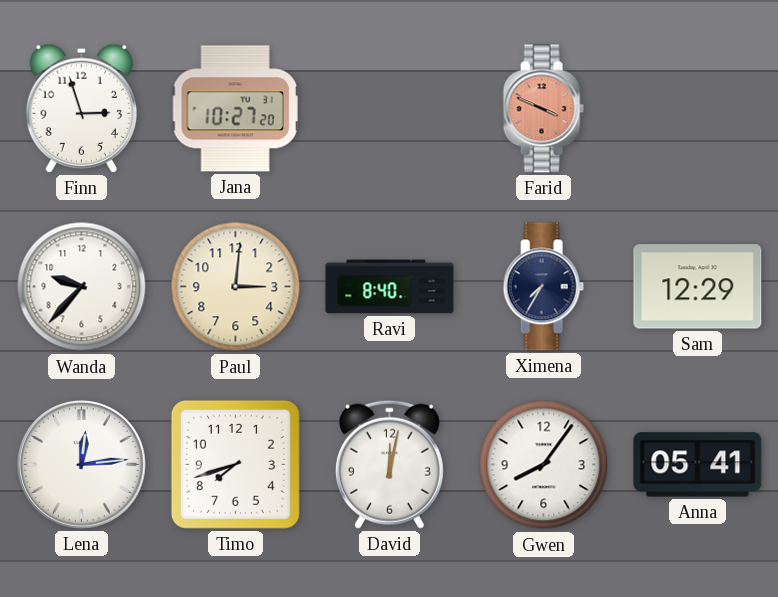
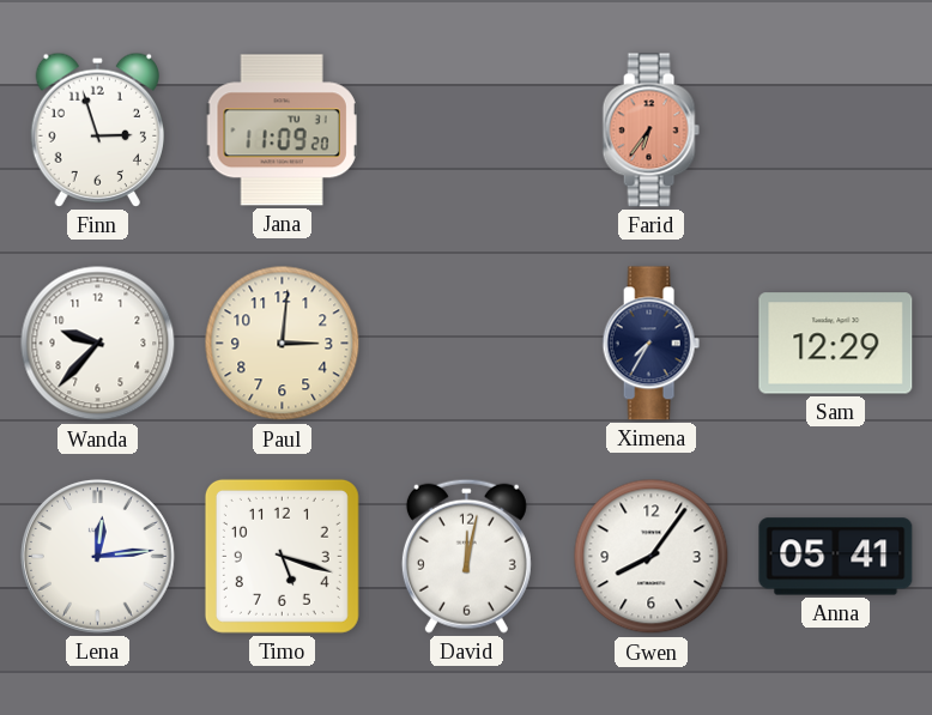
Jana: 10:27 -> 11:09 (282, 131)
Farid: 3:49 -> 6:36 (650, 131)
Ravi: 8:40 -> none (390, 287)
Timo: 7:42 -> 5:18 (282, 556)
